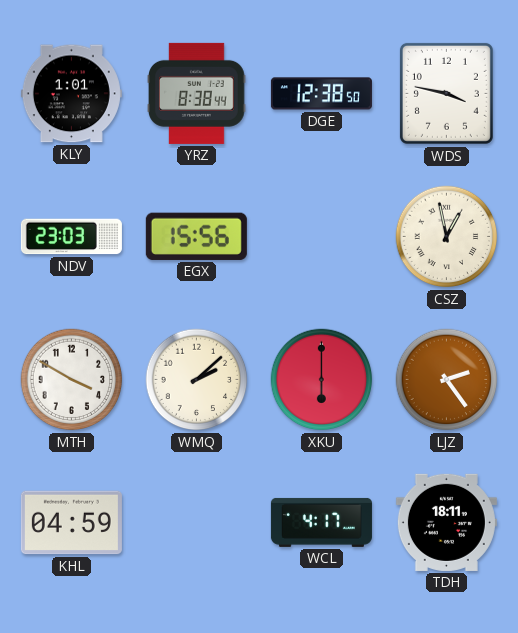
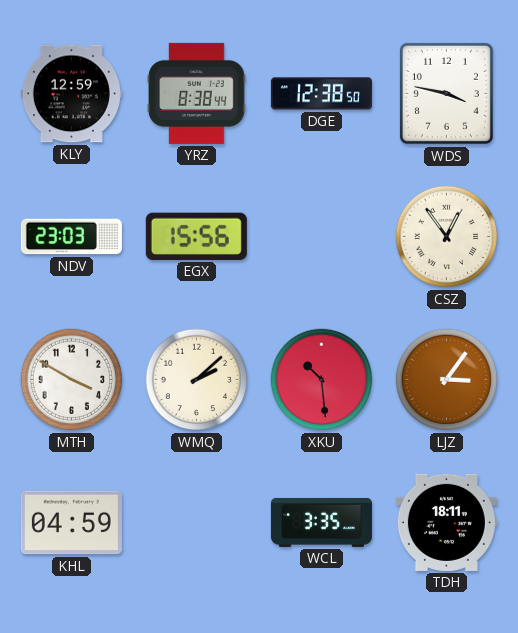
KLY: 1:01 -> 12:59 (71, 94)
CSZ: 12:58 -> 12:54 (447, 237)
XKU: 6:00 -> 10:29 (322, 380)
LJZ: 2:24 -> 3:06 (447, 380)
WCL: 4:17 -> 3:35 (321, 522)
